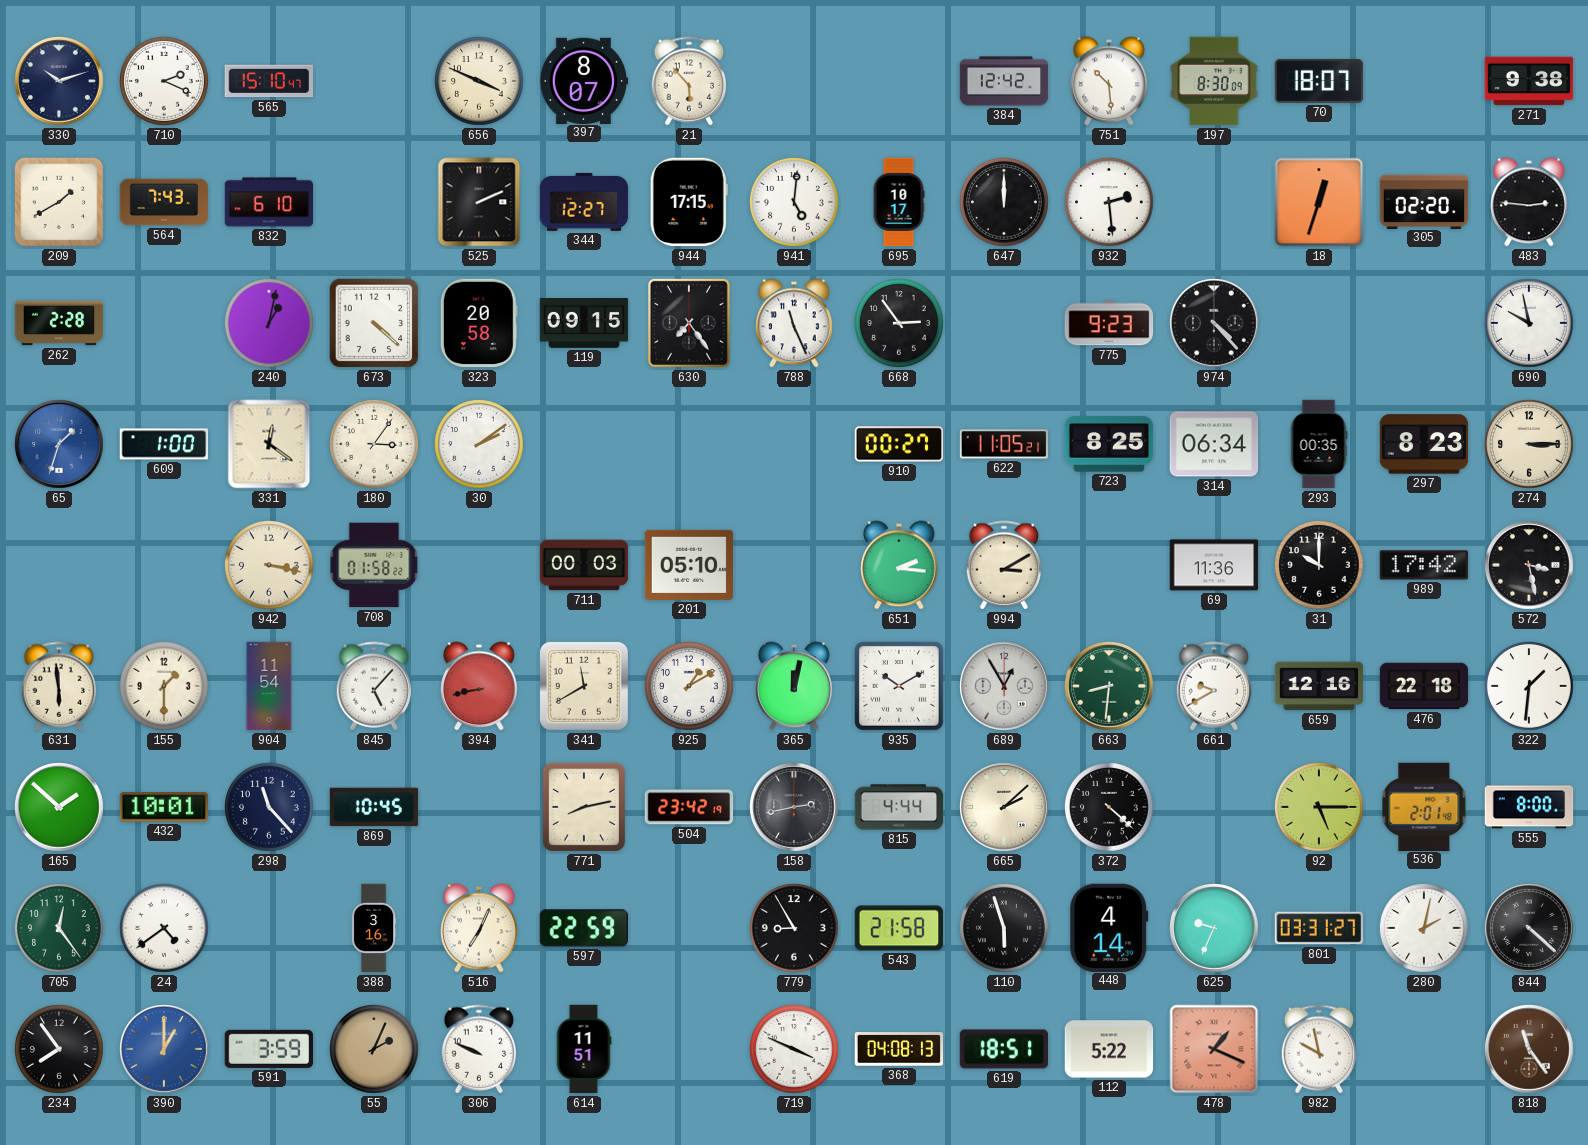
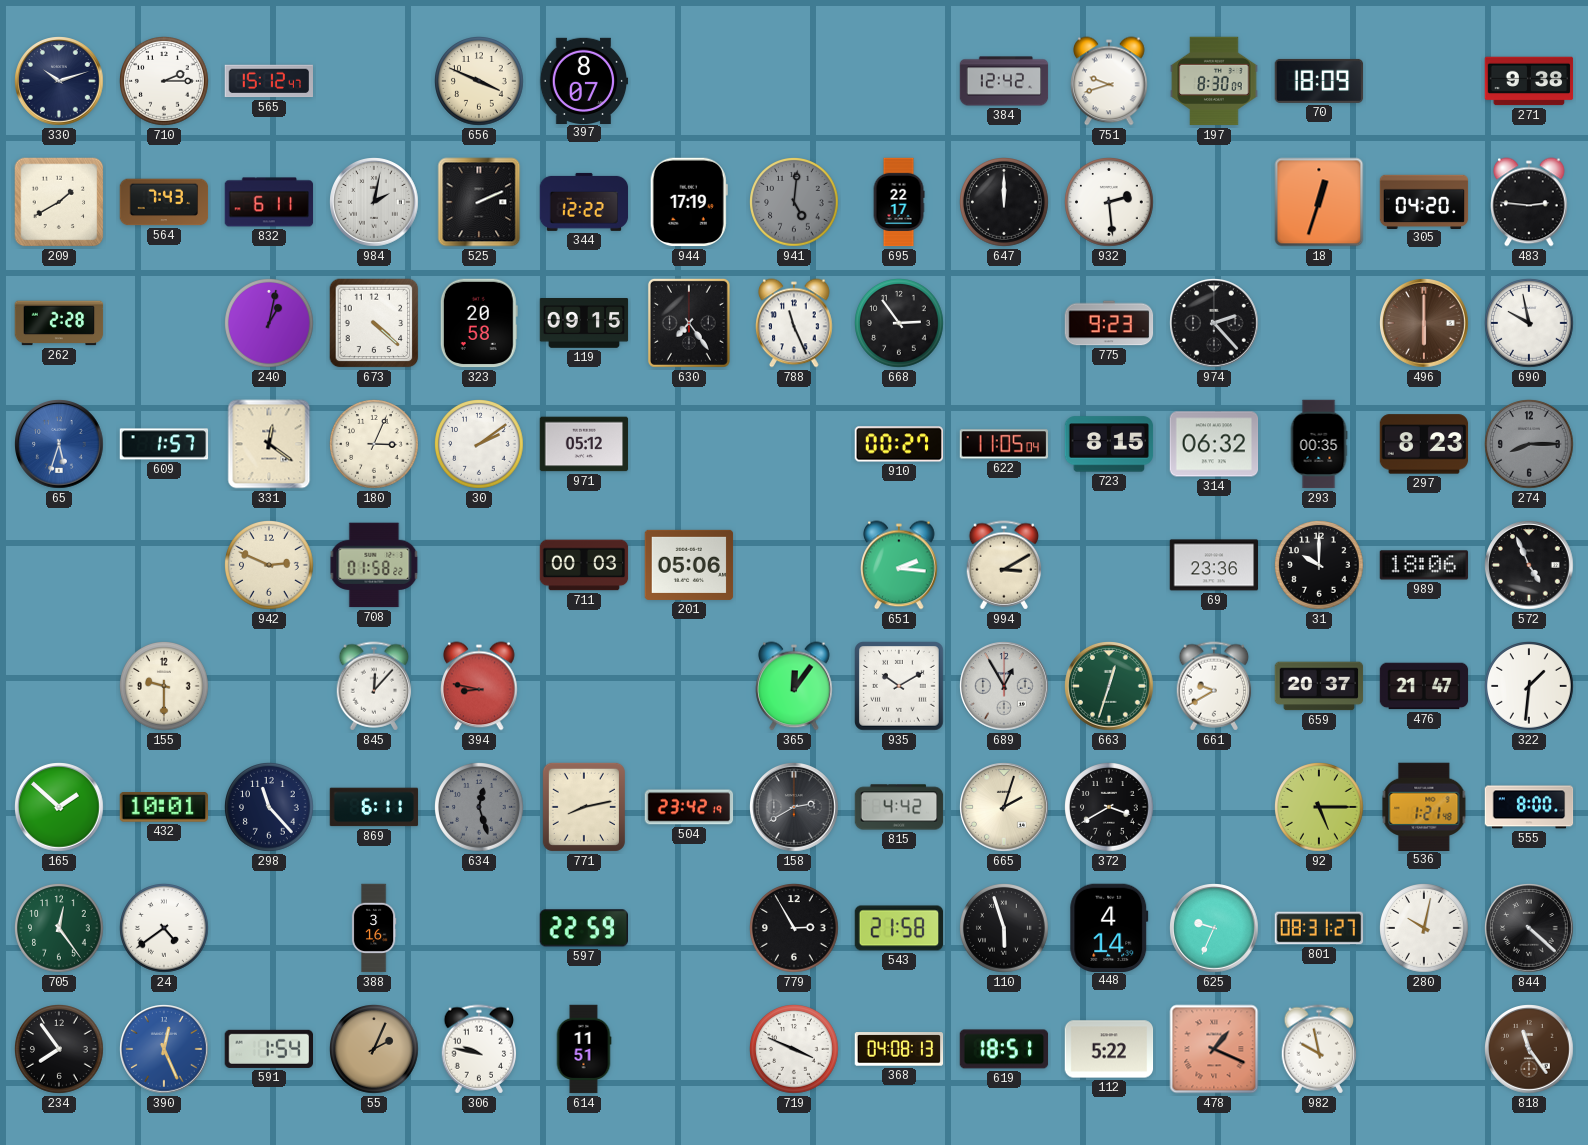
710: 2:19 -> 2:15 (164, 81)
565: 15:10 -> 15:12 (269, 81)
21: 5:53 -> none (689, 81)
751: 10:29 -> 9:42 (1109, 81)
70: 18:07 -> 18:09 (1319, 81)
832: 6:10 -> 6:11 (269, 202)
984: none -> 2:02 (374, 202)
344: 12:27 -> 12:22 (584, 202)
944: 17:15 -> 17:19 (689, 202)
941 dial: white -> grey (794, 202)
695: 10:17 -> 22:17 (899, 202)
305: 02:20 -> 04:20 (1424, 201)
974: 4:23 -> 2:23 (1214, 323)
496: none -> 6:00 (1424, 323)
65: 1:33 -> 5:33 (59, 444)
609: 1:00 -> 1:57 (164, 444)
180: 3:06 -> 3:04 (374, 444)
971: none -> 05:12 (584, 444)
622: 11:05:21 -> 11:05:04 (1004, 444)
723: 8:25 -> 8:15 (1109, 444)
314: 06:34 -> 06:32 (1214, 444)
274: 3:15 -> 8:15 (1529, 444)
274 dial: cream -> grey (1529, 444)
942: 3:17 -> 2:49 (269, 565)
201: 05:10 -> 05:06 (689, 565)
69: 11:36 -> 23:36 (1214, 565)
989: 17:42 -> 18:06 (1424, 565)
572: 3:28 -> 4:56 (1529, 565)
631: 5:59 -> none (59, 686)
155: 1:30 -> 9:30 (164, 686)
904: 11:54 -> none (269, 686)
845: 5:07 -> 12:07 (374, 686)
394: 8:43 -> 8:47 (479, 686)
341: 11:40 -> none (584, 686)
925: 1:10 -> none (689, 686)
365: 12:02 -> 12:06 (794, 686)
663: 8:31 -> 12:33 (1109, 686)
659: 12:16 -> 20:37 (1319, 686)
476: 22:18 -> 21:47 (1424, 686)
869: 10:45 -> 6:11 (374, 807)
634: none -> 12:27 (479, 807)
158: 2:43 -> 2:40 (794, 807)
815: 4:44 -> 4:42 (899, 807)
665: 2:08 -> 2:03 (1004, 807)
372: 4:22 -> 3:40 (1109, 807)
536: 2:01 -> 1:21 (1424, 806)
516: 7:04 -> none (479, 928)
779: 8:55 -> 2:55 (794, 928)
801: 03:31 -> 08:31 (1319, 928)
280: 2:02 -> 10:02 (1424, 928)
390: 1:00 -> 12:26 (164, 1049)
591: 3:59 -> 1:54 (269, 1049)
306: 9:49 -> 9:47 (479, 1049)
